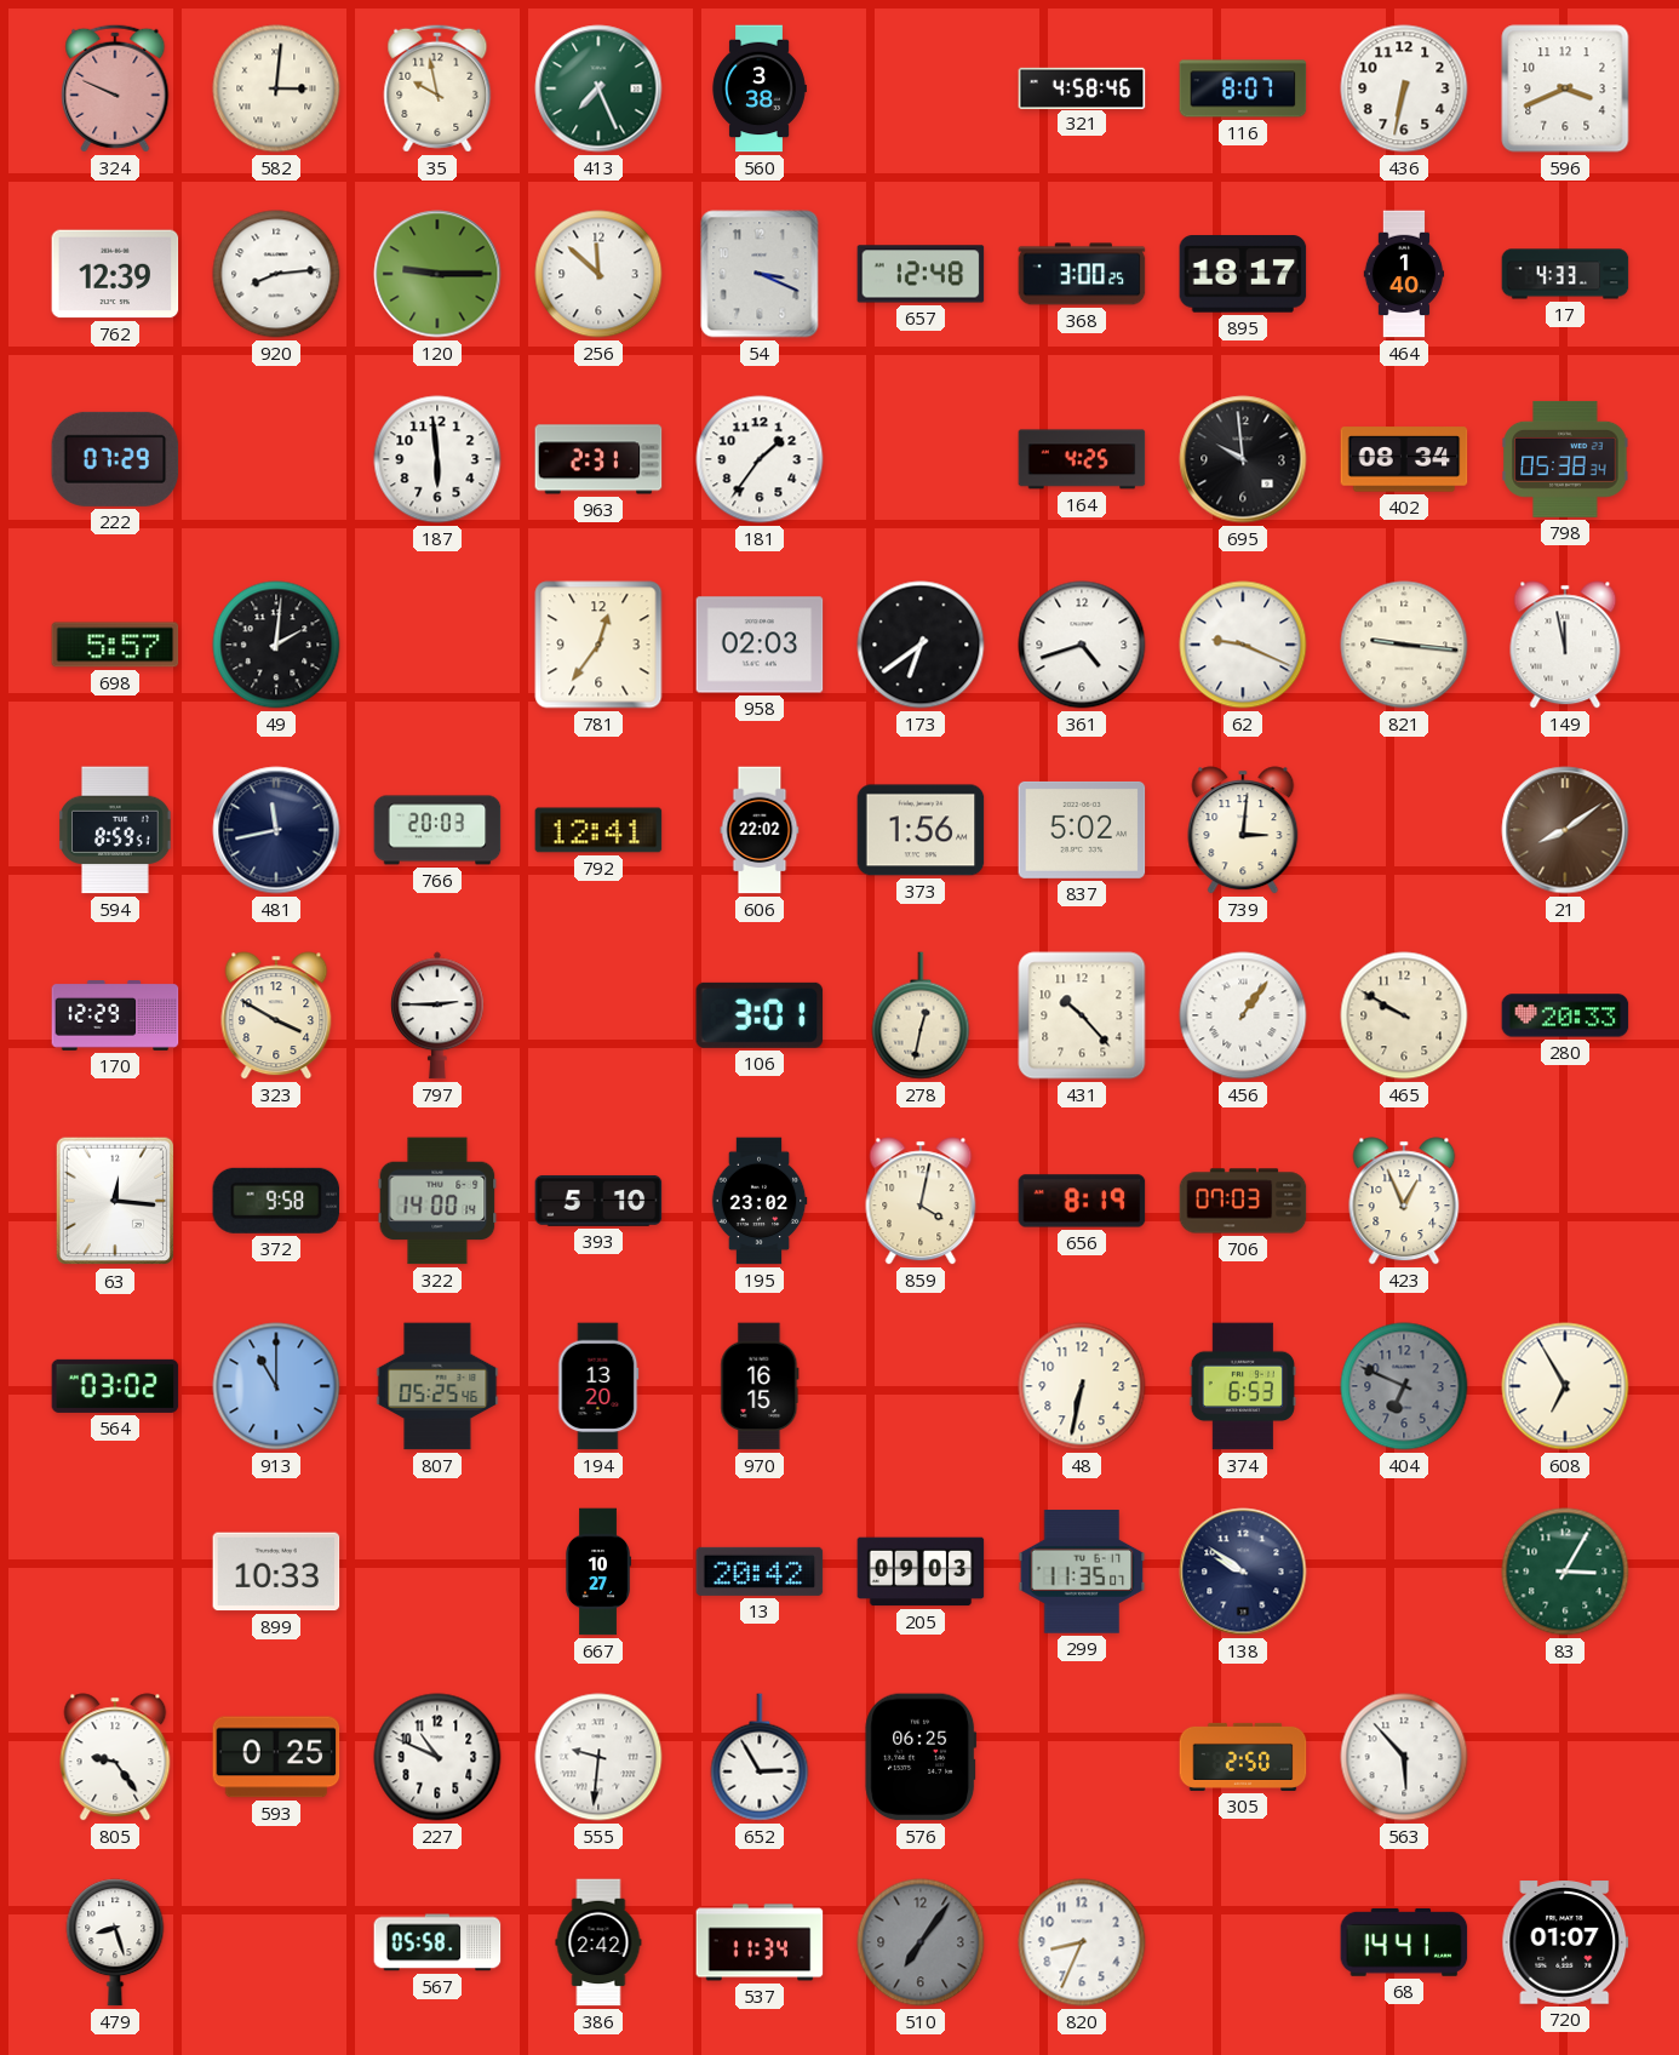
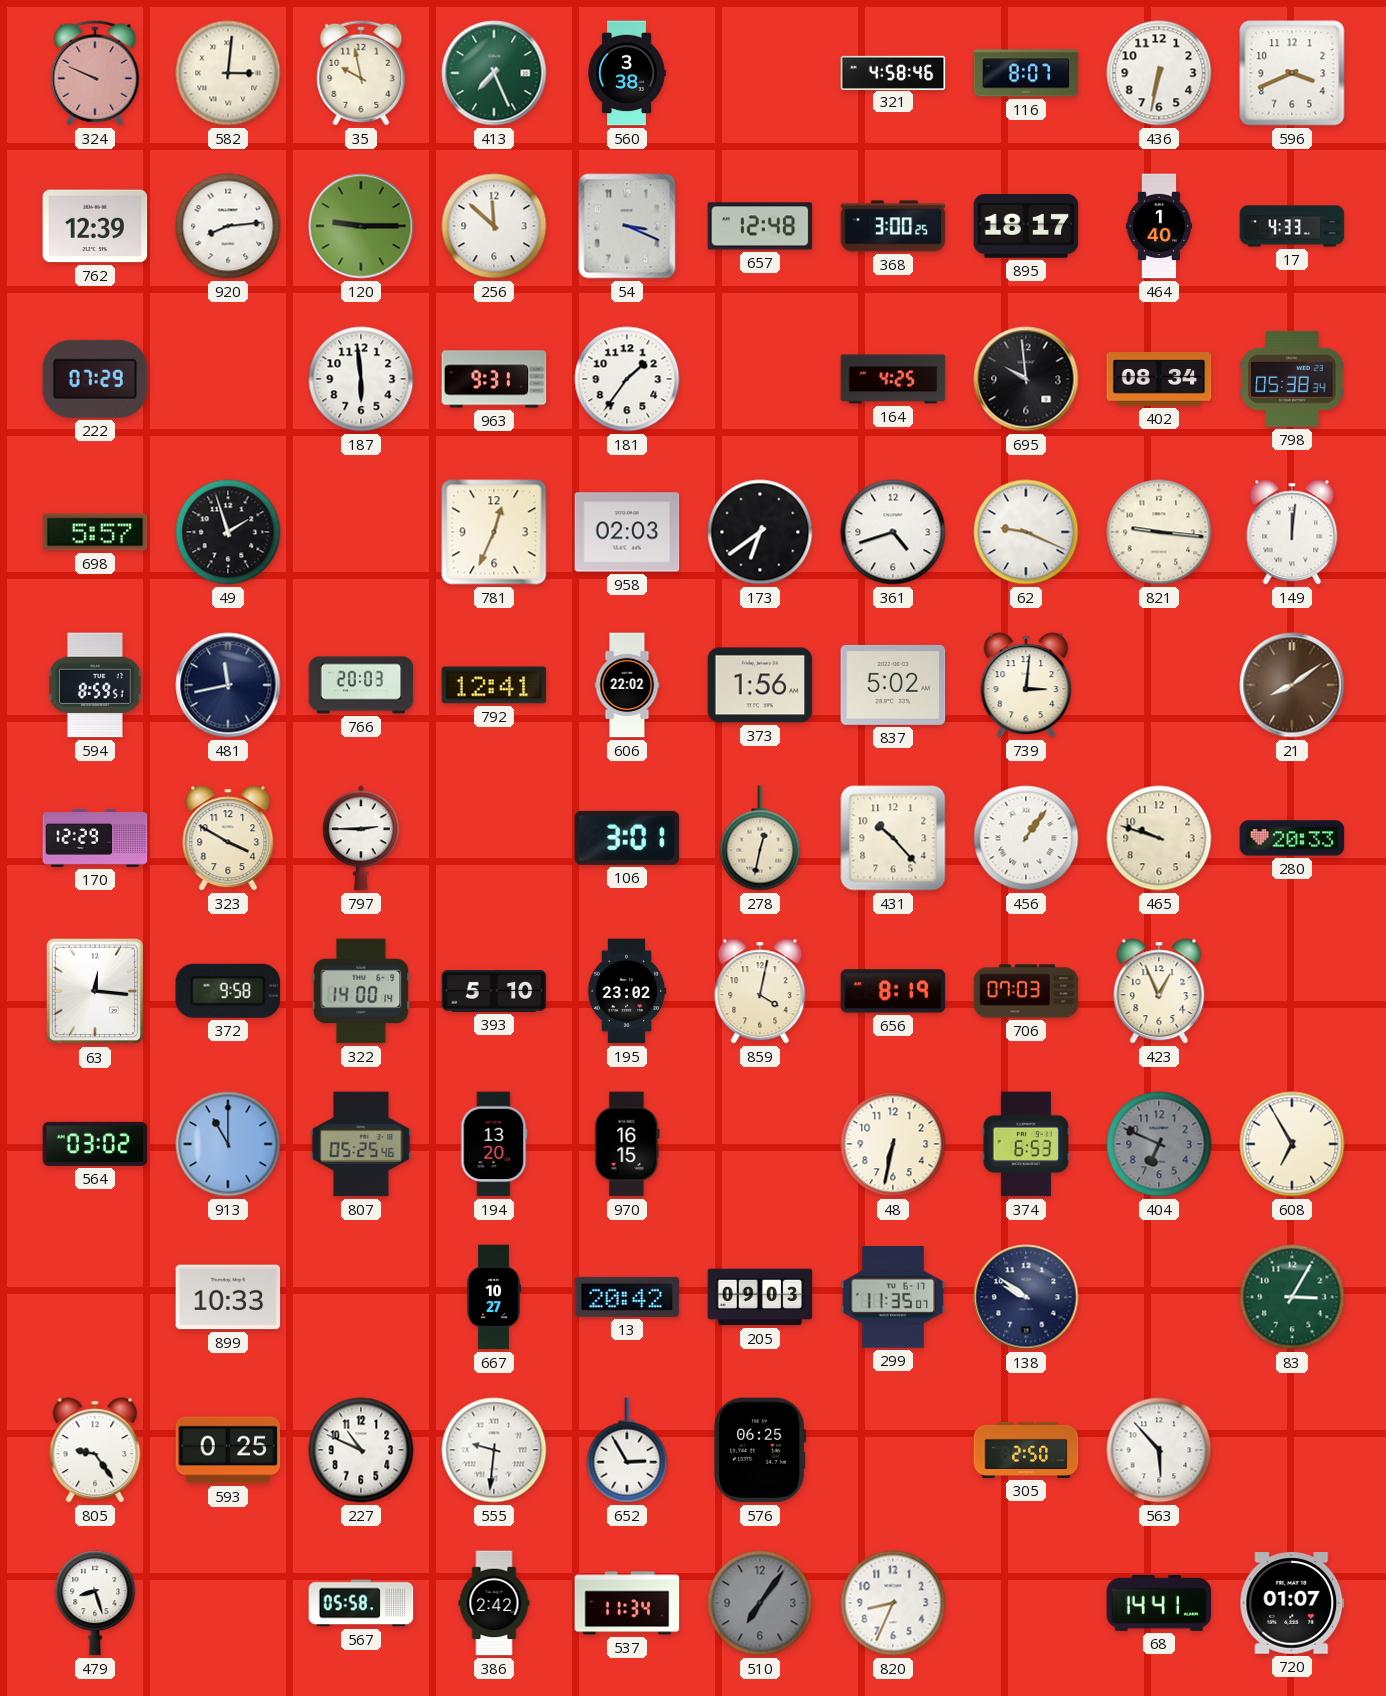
963: 2:31 -> 9:31 (494, 379)
49: 2:01 -> 1:57 (228, 532)
781: 12:36 -> 12:34 (494, 532)
149: 11:58 -> 12:01 (1292, 532)
465: 9:50 -> 9:48 (1159, 838)
